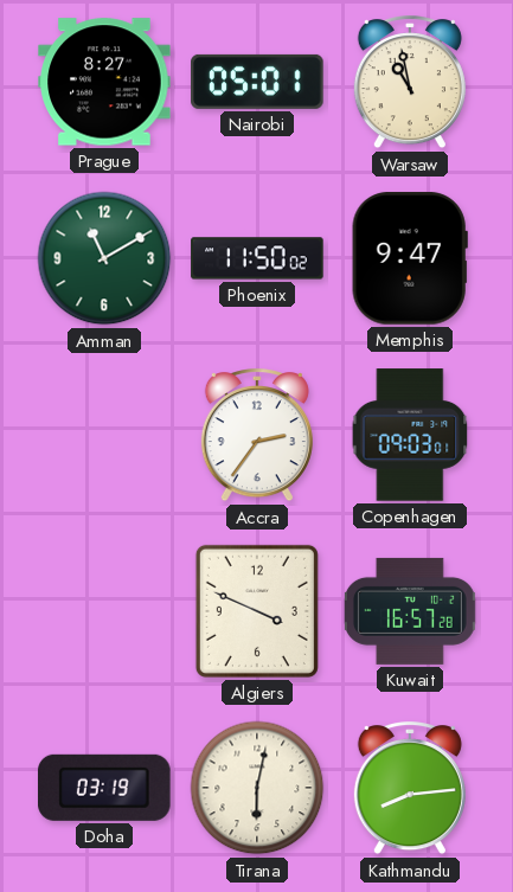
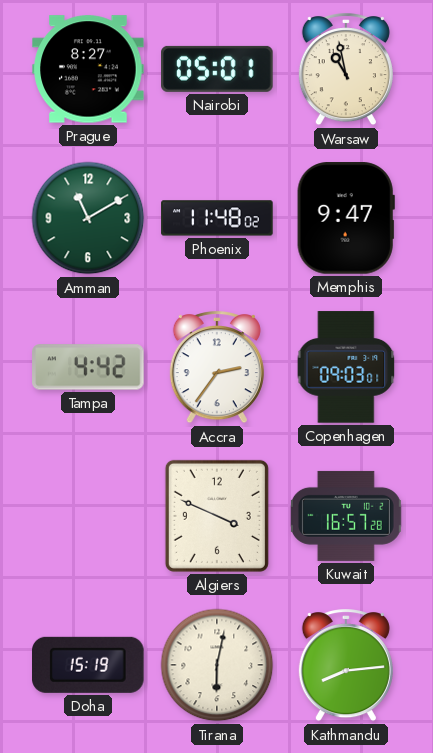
Phoenix: 11:50 -> 11:48 (217, 218)
Tampa: none -> 4:42 (88, 367)
Doha: 03:19 -> 15:19 (89, 665)
